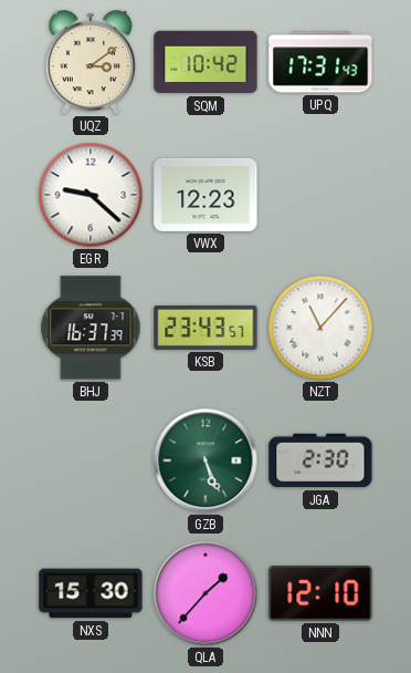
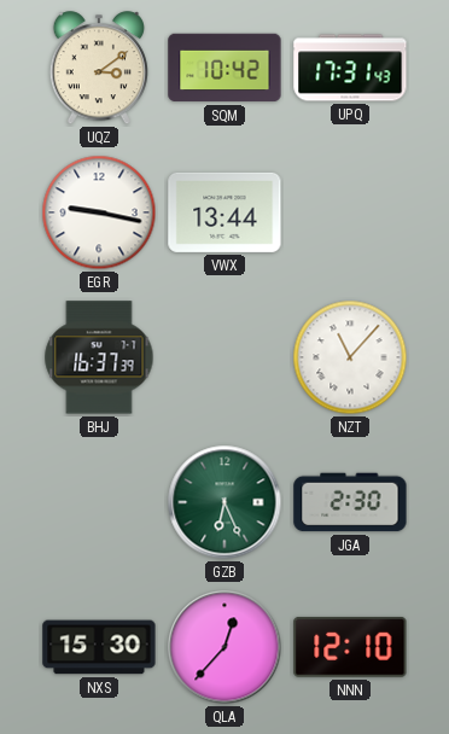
EGR: 9:22 -> 9:17 (99, 212)
VWX: 12:23 -> 13:44 (224, 212)
KSB: 23:43 -> none (205, 328)
GZB: 5:26 -> 6:26 (224, 502)
QLA: 1:37 -> 12:37 (224, 647)
